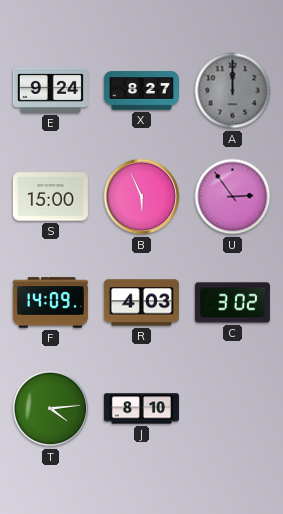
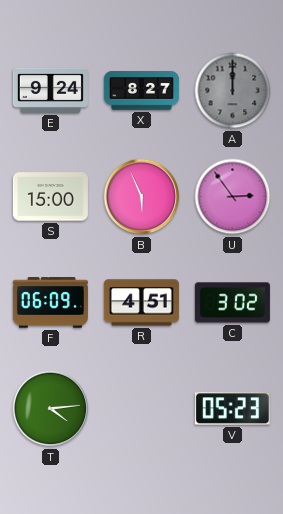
F: 14:09 -> 06:09 (50, 303)
R: 4:03 -> 4:51 (141, 303)
J: 8:10 -> none (141, 409)
V: none -> 05:23 (232, 409)
